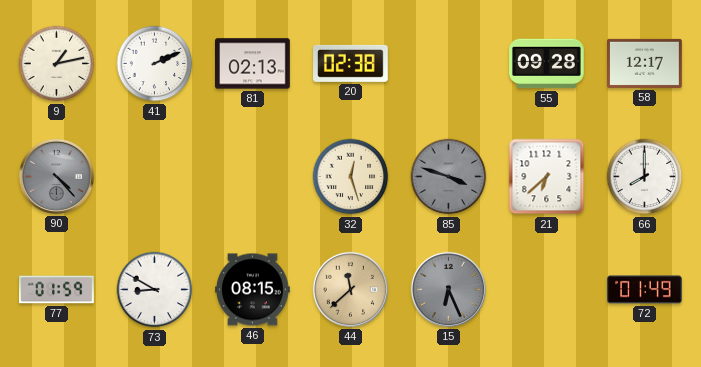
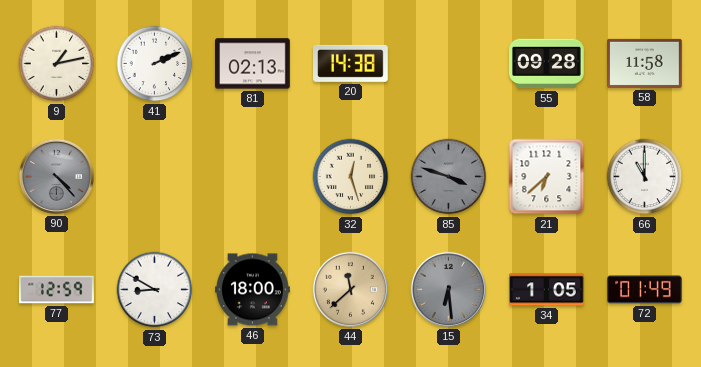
20: 02:38 -> 14:38 (351, 63)
58: 12:17 -> 11:58 (645, 63)
66: 8:00 -> 11:00 (645, 177)
77: 01:59 -> 12:59 (57, 290)
46: 08:15 -> 18:00 (253, 290)
15: 6:26 -> 6:29 (448, 289)
34: none -> 1:05 (547, 290)
